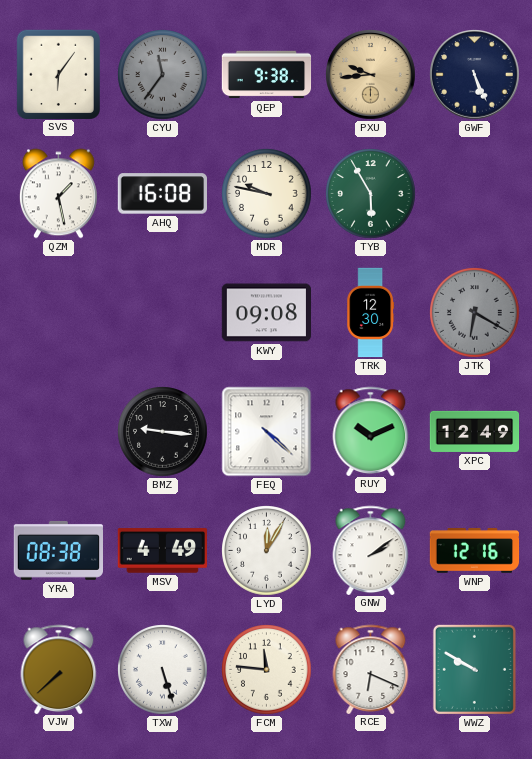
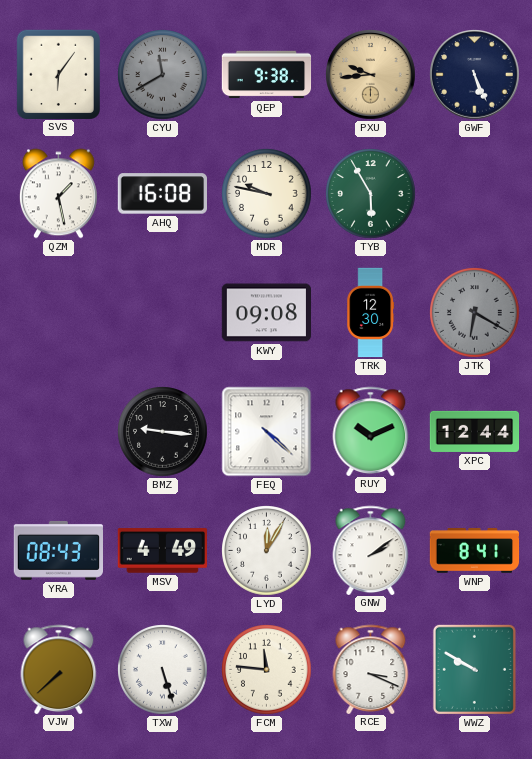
CYU: 11:36 -> 11:40 (163, 75)
XPC: 12:49 -> 12:44 (475, 431)
YRA: 08:38 -> 08:43 (58, 550)
WNP: 12:16 -> 8:41 (475, 551)
RCE: 6:19 -> 3:19 (371, 669)
